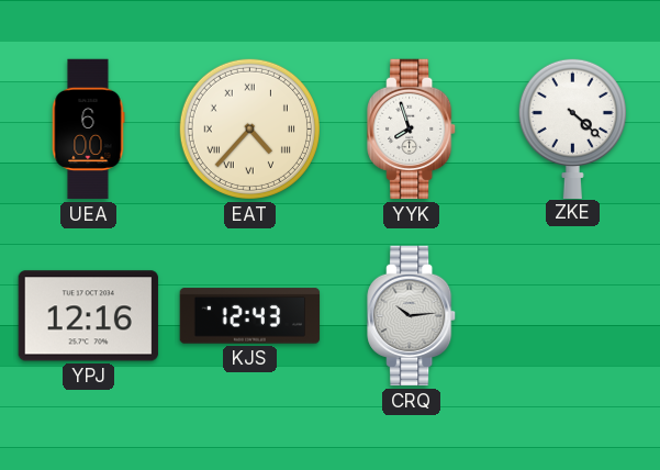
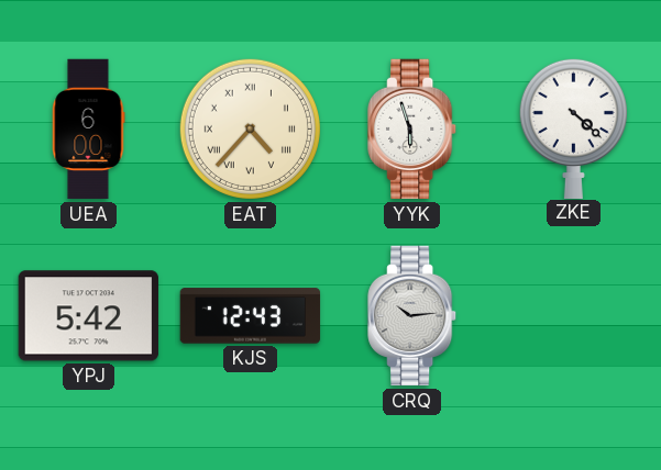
YYK: 7:57 -> 5:57 (412, 130)
YPJ: 12:16 -> 5:42 (88, 316)
